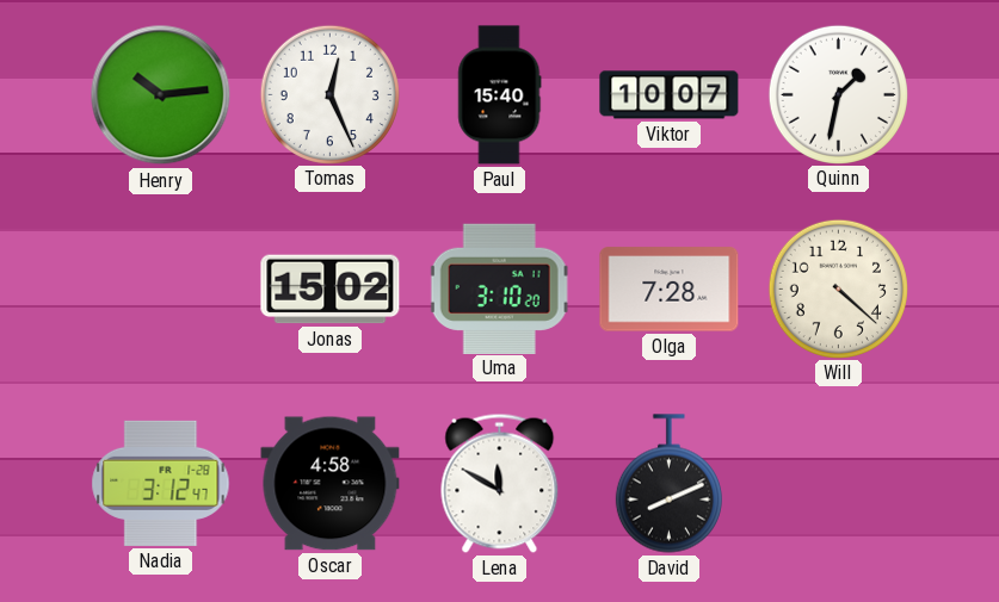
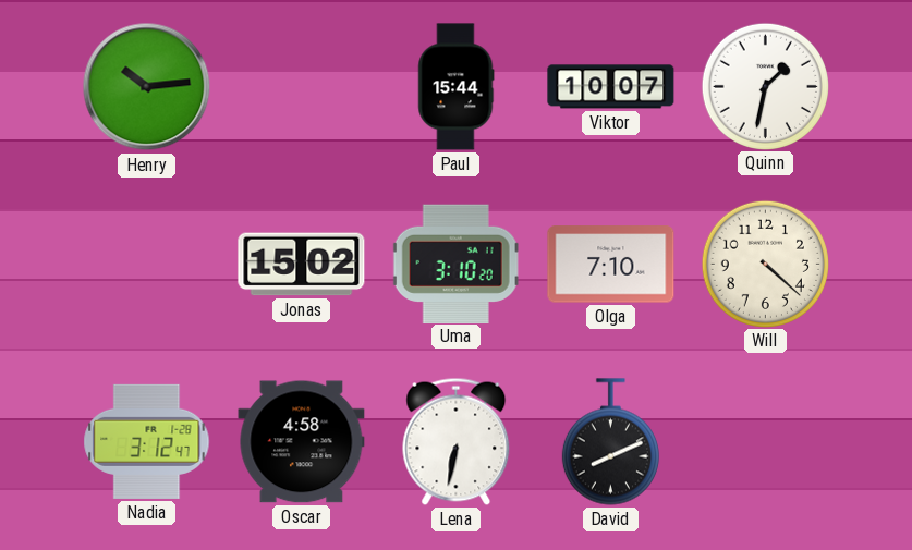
Tomas: 12:26 -> none (329, 94)
Paul: 15:40 -> 15:44 (457, 87)
Olga: 7:28 -> 7:10 (611, 265)
Lena: 11:50 -> 6:32 (457, 441)
